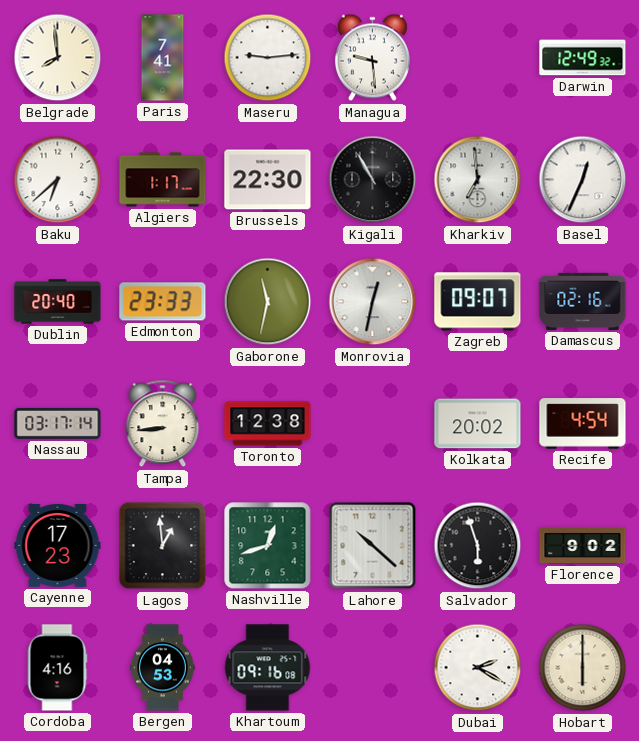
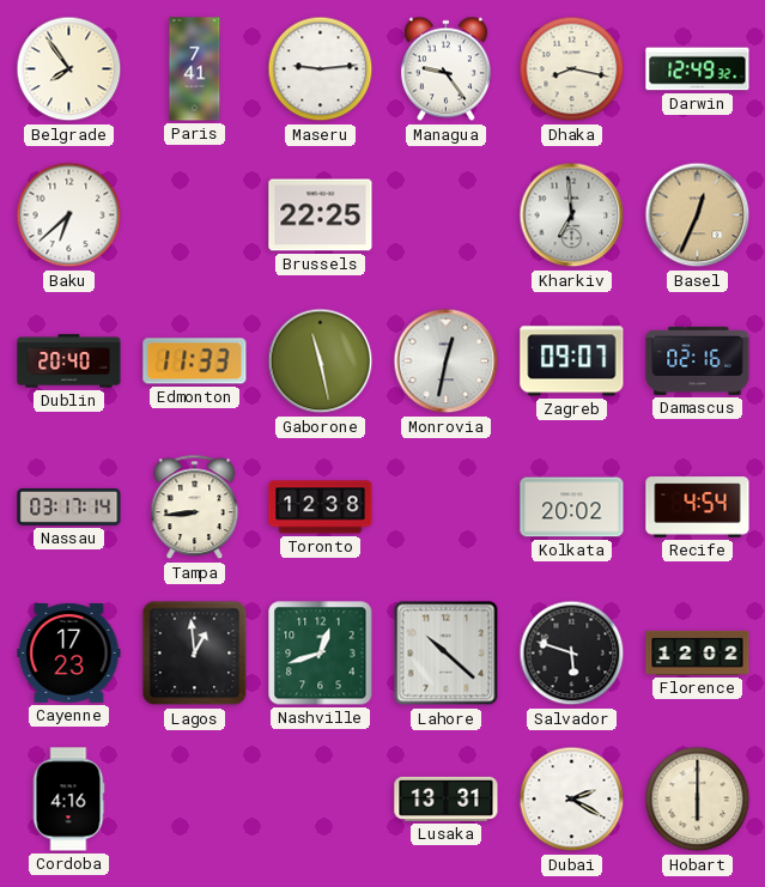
Belgrade: 7:59 -> 7:54 (69, 69)
Managua: 9:29 -> 9:24 (445, 69)
Dhaka: none -> 8:17 (572, 69)
Algiers: 1:17 -> none (163, 180)
Brussels: 22:30 -> 22:25 (321, 215)
Kigali: 10:55 -> none (373, 180)
Basel dial: white -> champagne (698, 215)
Edmonton: 23:33 -> 11:33 (195, 362)
Gaborone: 11:32 -> 11:28 (321, 362)
Salvador: 5:57 -> 5:48 (572, 654)
Florence: 9:02 -> 12:02 (698, 652)
Bergen: 04:53 -> none (163, 668)
Khartoum: 09:16 -> none (268, 668)
Lusaka: none -> 13:31 (447, 798)
